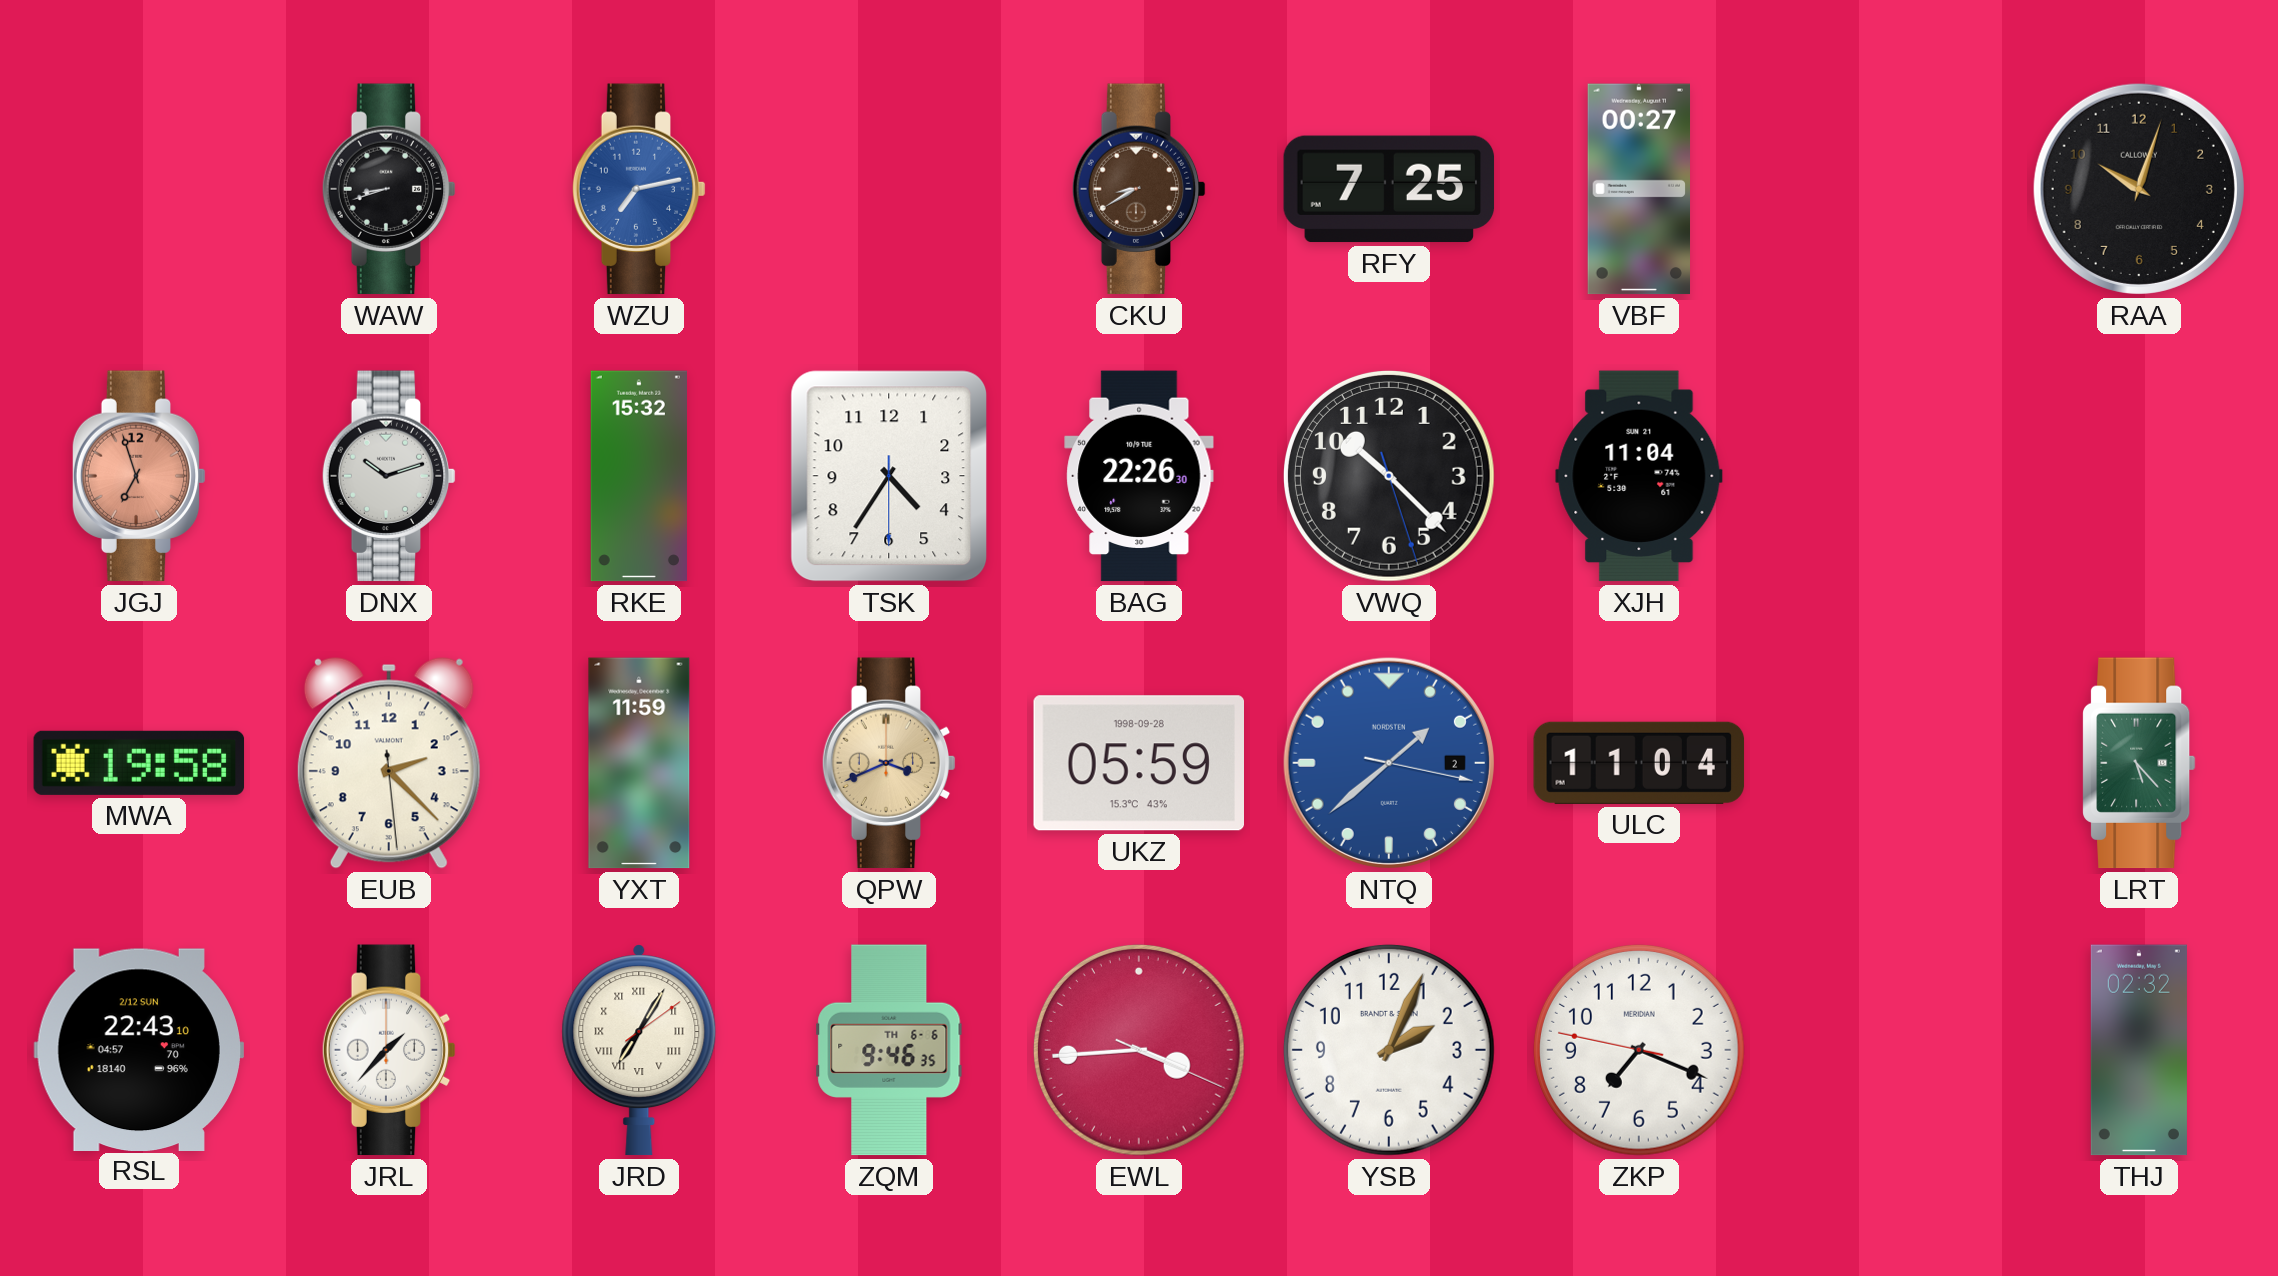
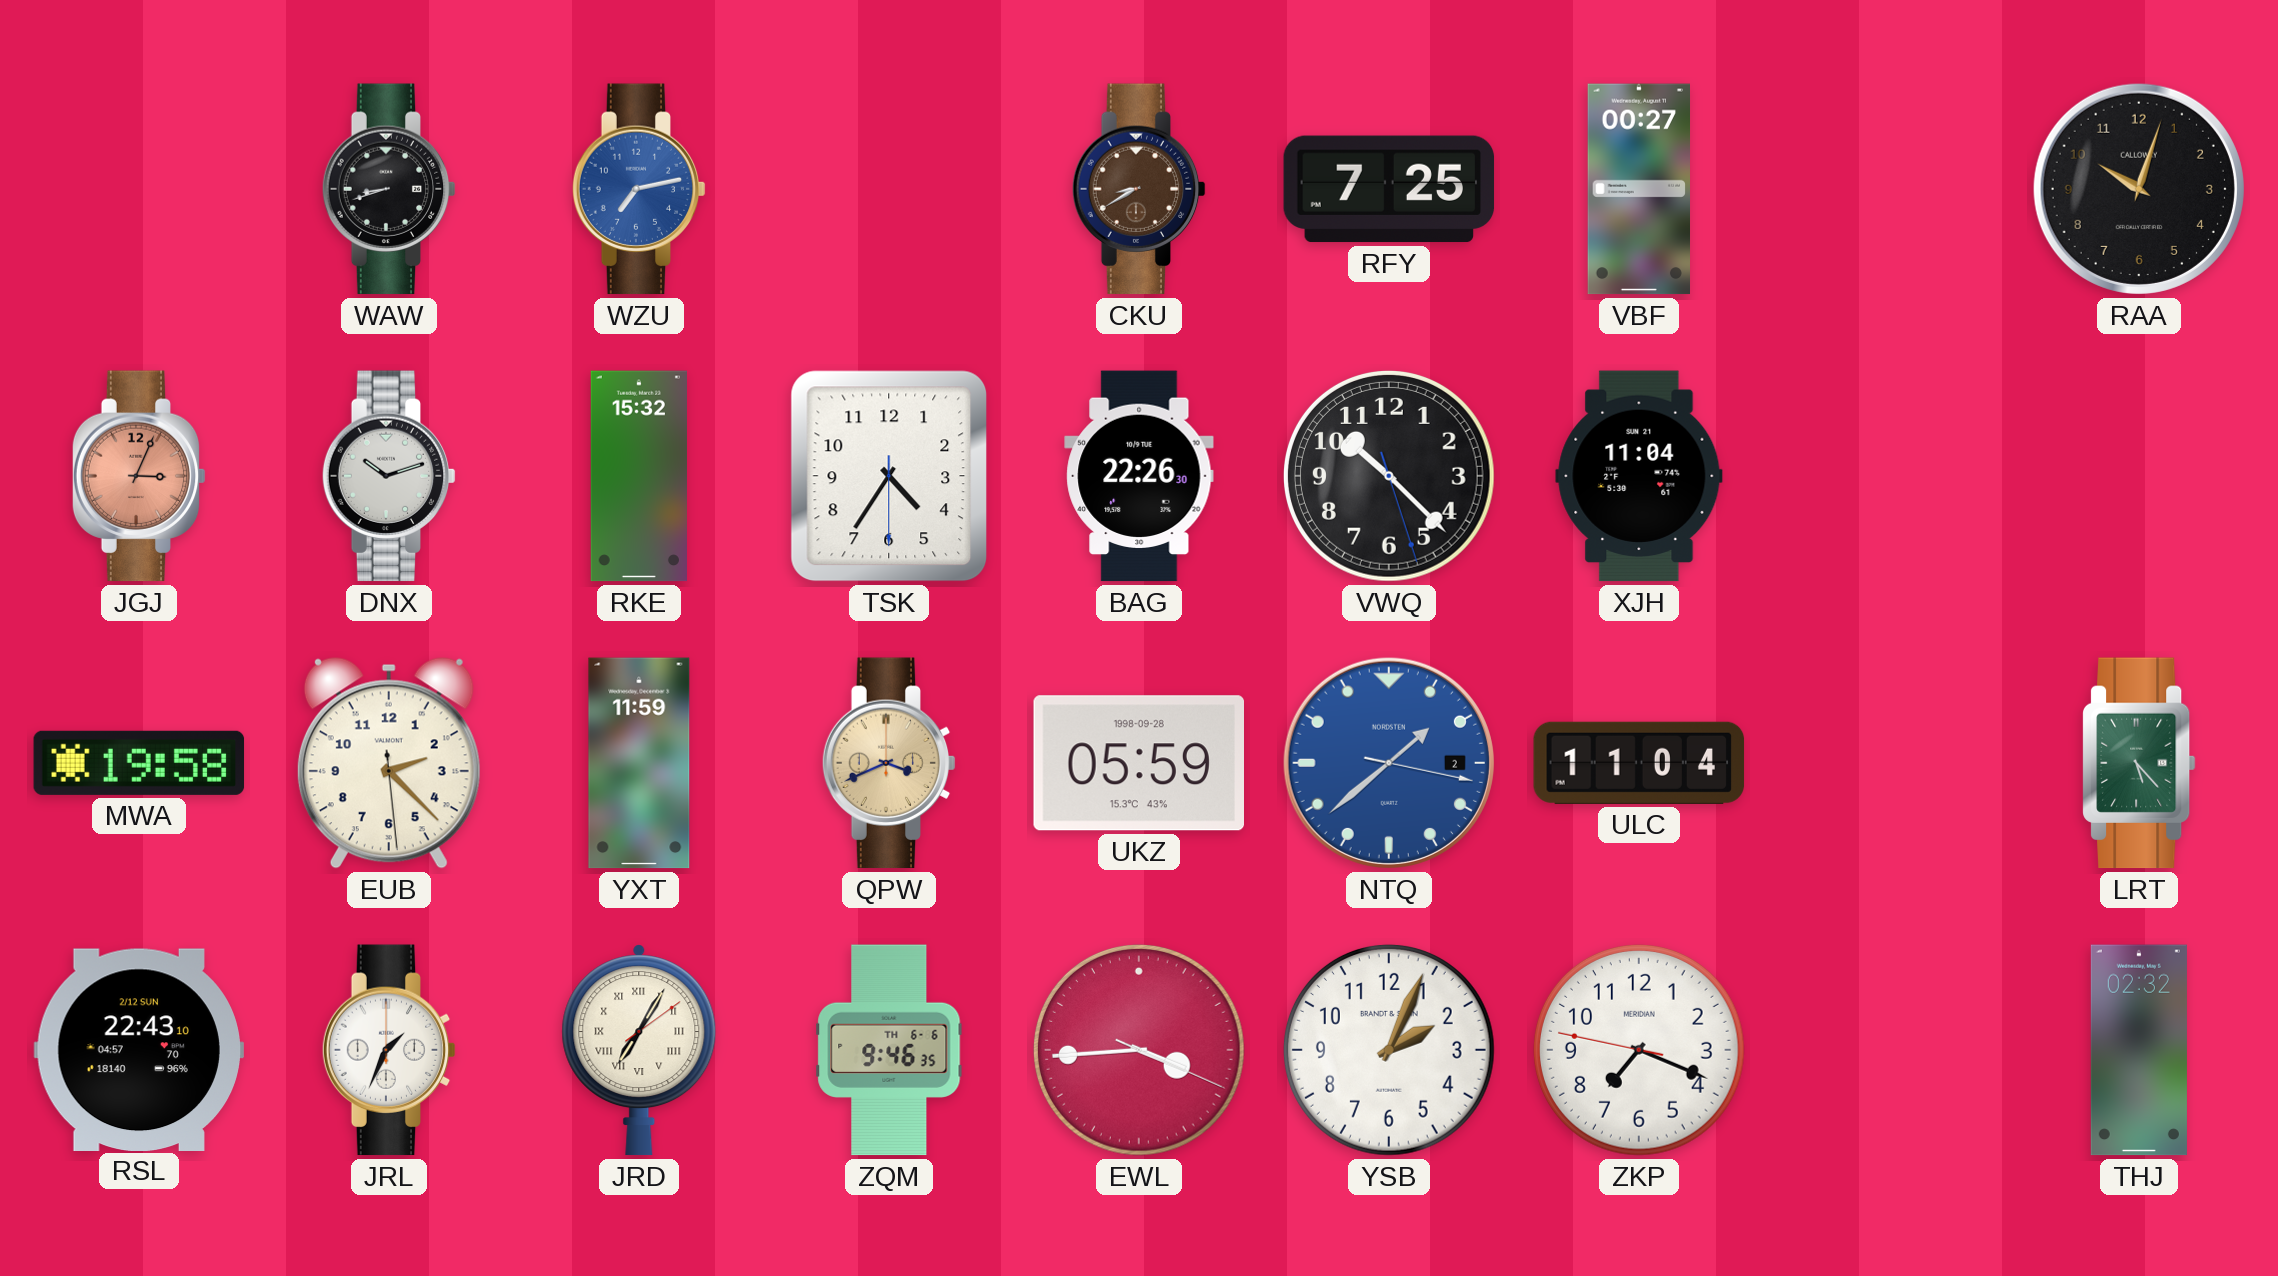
JGJ: 6:57 -> 3:04 (139, 476)
JRL: 1:37 -> 1:34 (389, 1050)
